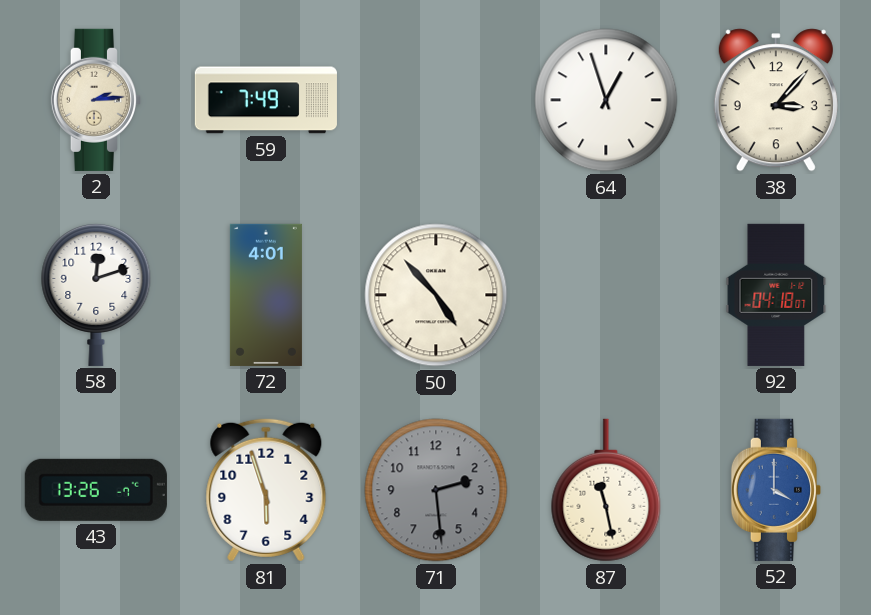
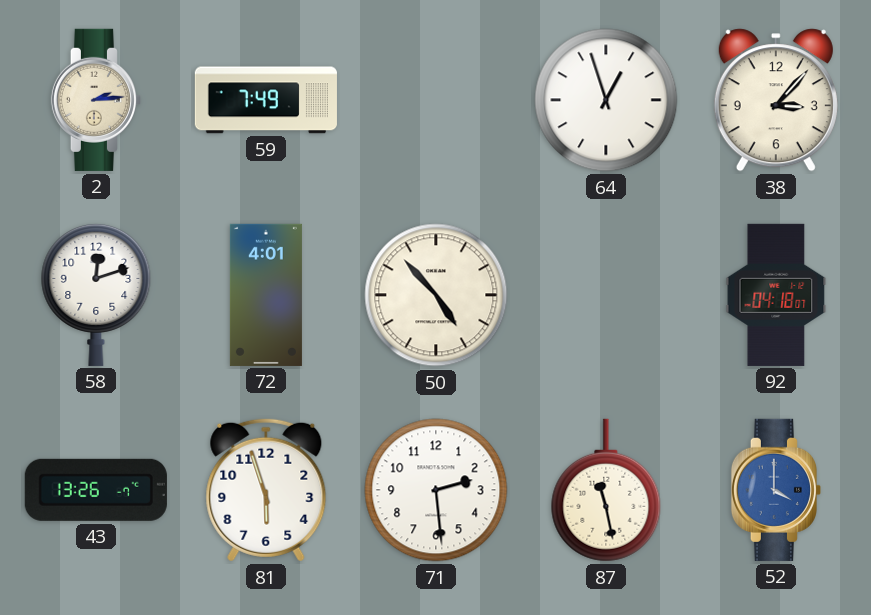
71 dial: grey -> white (436, 490)
